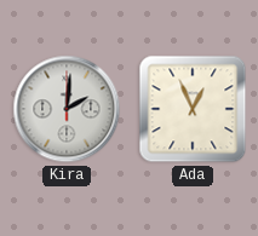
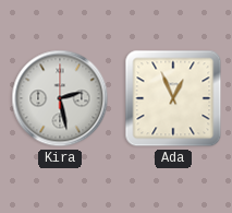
Kira: 2:01 -> 2:28 (60, 98)
